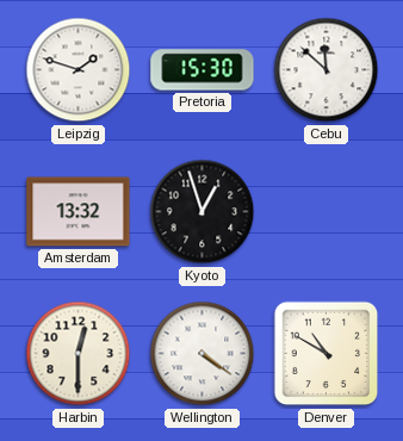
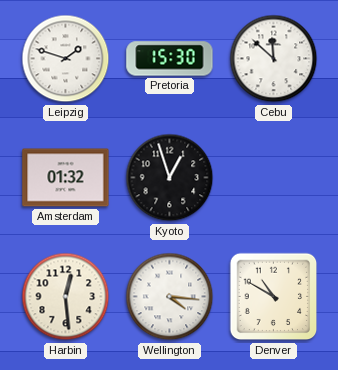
Amsterdam: 13:32 -> 01:32 (66, 178)
Harbin: 12:30 -> 12:29 (66, 297)
Wellington: 4:21 -> 4:16 (170, 297)
